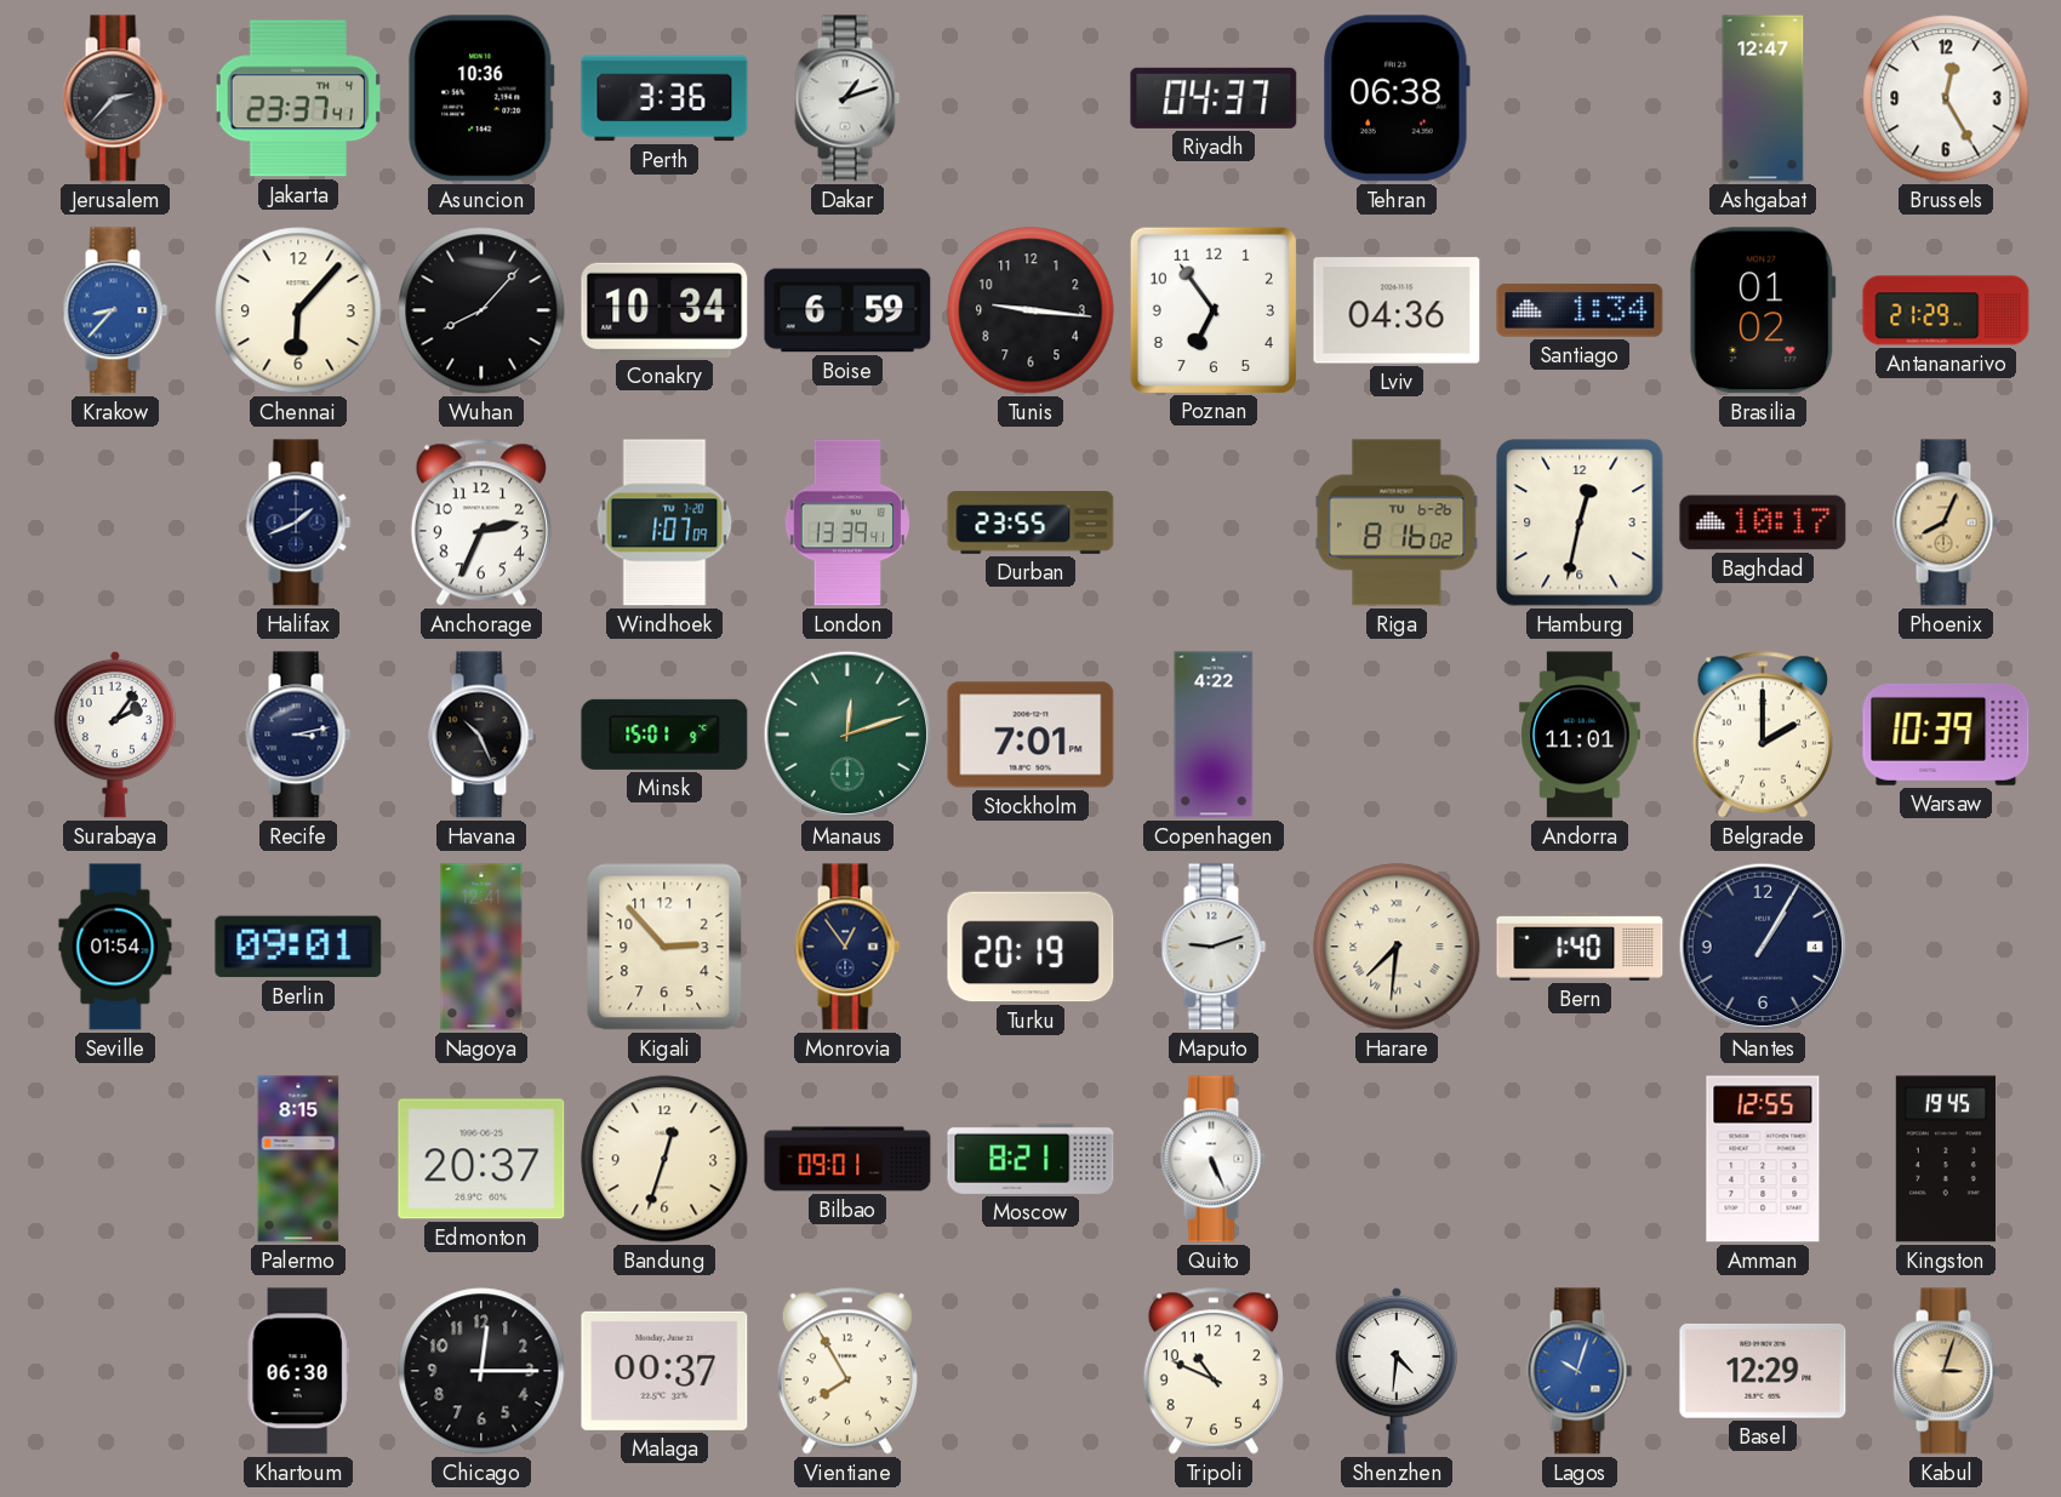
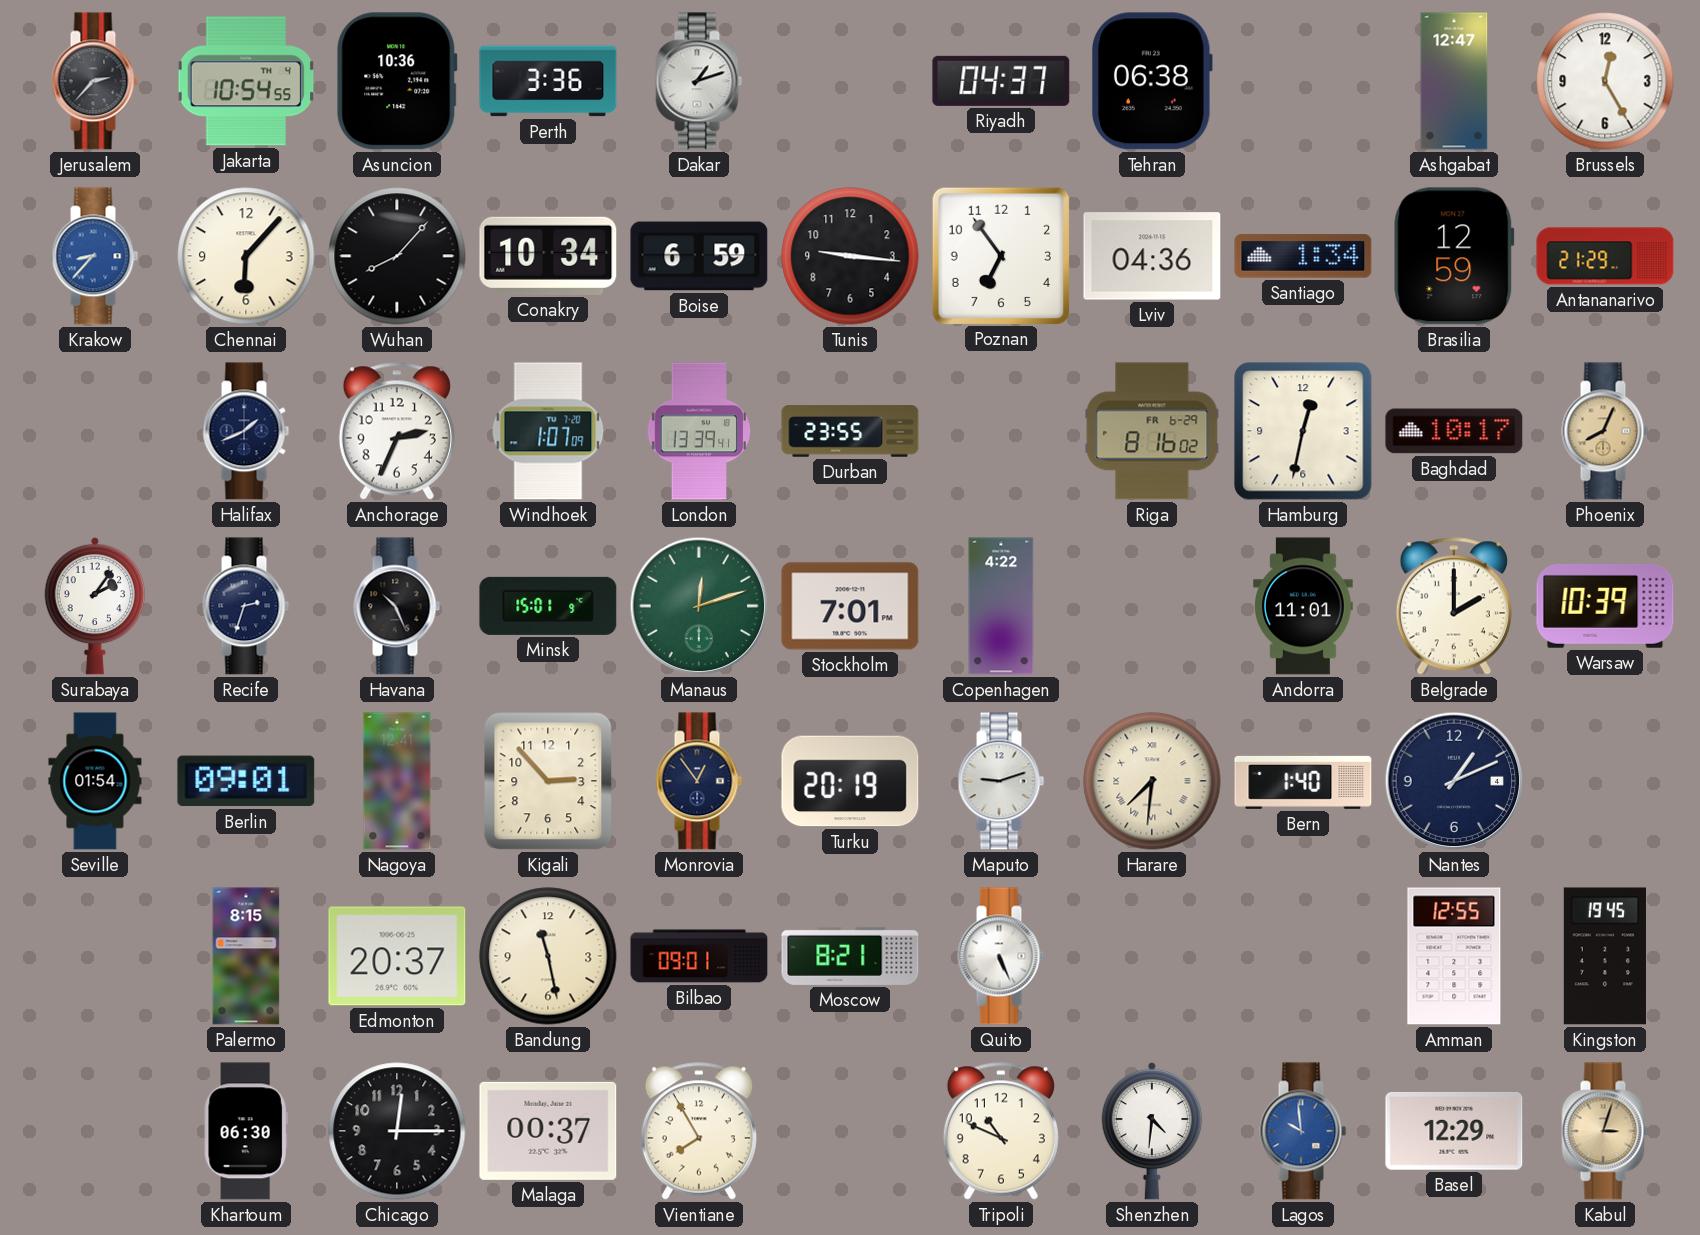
Jakarta: 23:37 -> 10:54 (246, 81)
Brasilia: 01:02 -> 12:59 (1454, 256)
Riga date: TU 6-26 -> FR 6-29 (1152, 431)
Recife: 3:13 -> 2:33 (246, 606)
Nantes: 1:05 -> 1:11 (1454, 781)
Bandung: 12:33 -> 11:28 (548, 956)
Lagos: 10:03 -> 9:59 (1303, 1131)
